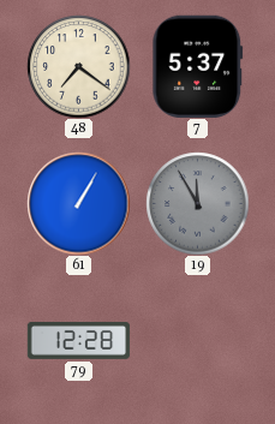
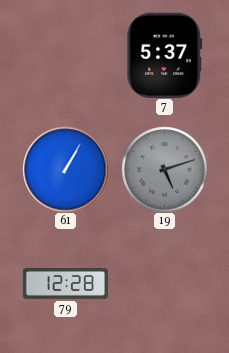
48: 7:21 -> none (78, 66)
19: 11:55 -> 5:12 (164, 169)
